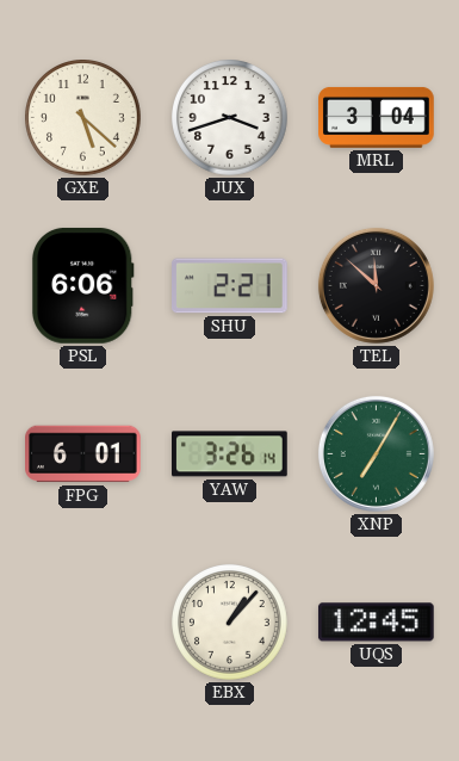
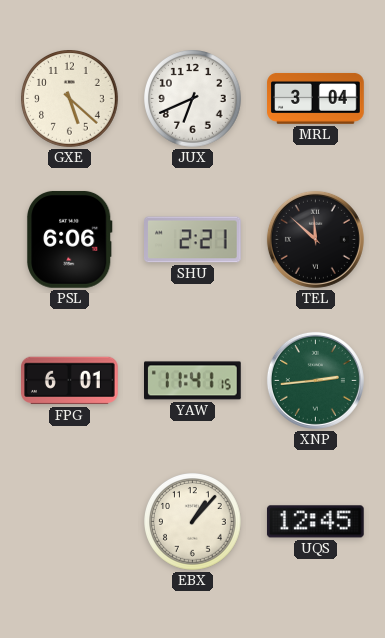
JUX: 3:42 -> 6:41 (193, 99)
YAW: 3:26 -> 11:41 (193, 381)
XNP: 7:05 -> 2:44 (315, 380)
